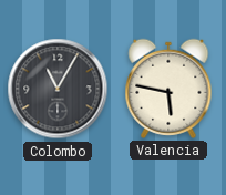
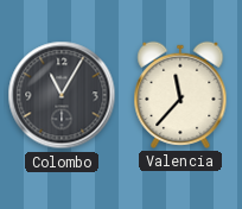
Valencia: 5:47 -> 11:37 (180, 95)
